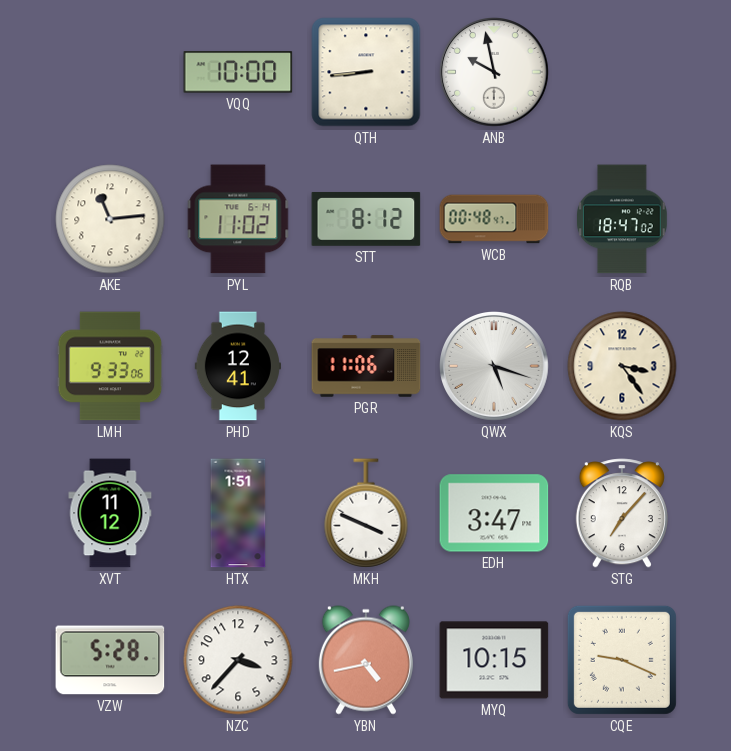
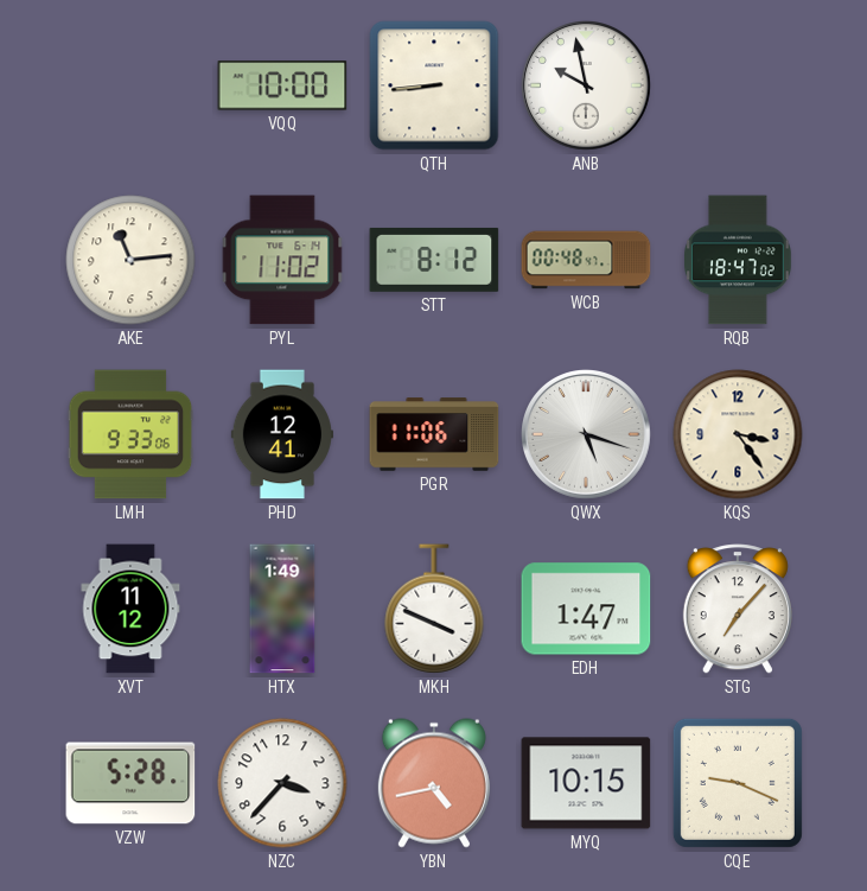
HTX: 1:51 -> 1:49 (282, 609)
EDH: 3:47 -> 1:47 (586, 609)
